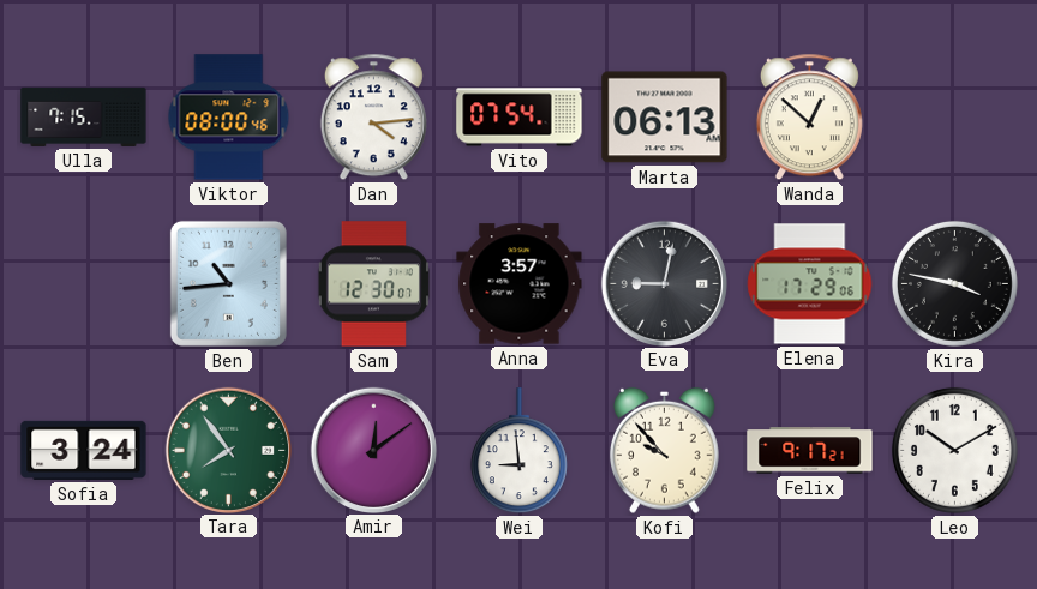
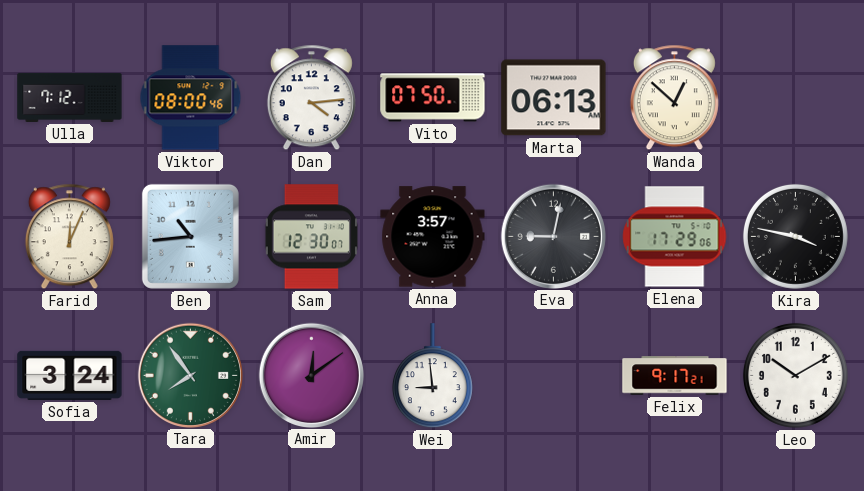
Ulla: 7:15 -> 7:12 (70, 97)
Vito: 07:54 -> 07:50 (433, 98)
Farid: none -> 12:04 (69, 237)
Kofi: 9:53 -> none (664, 450)
